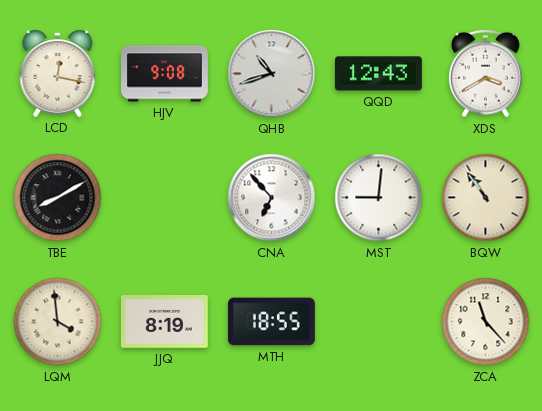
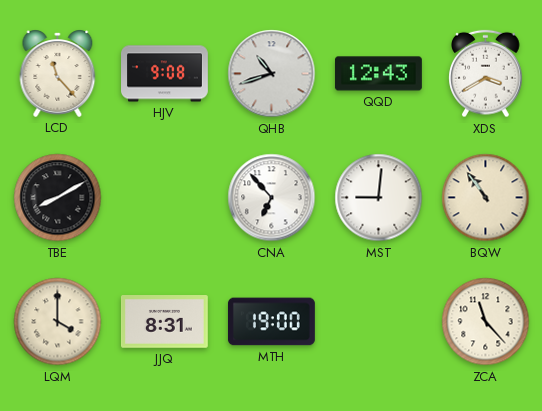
LCD: 12:17 -> 11:23 (58, 73)
LQM: 3:59 -> 4:00 (58, 322)
JJQ: 8:19 -> 8:31 (164, 322)
MTH: 18:55 -> 19:00 (272, 322)
